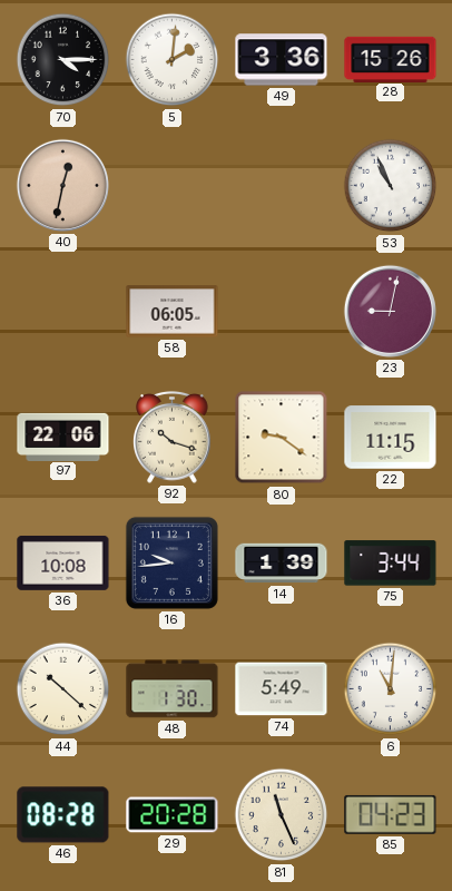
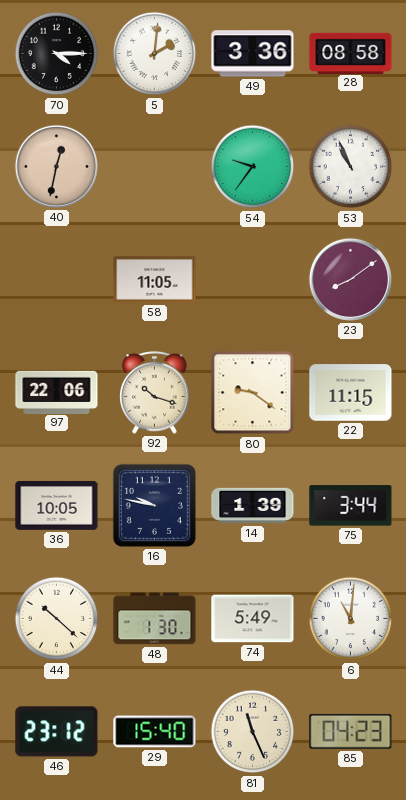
28: 15:26 -> 08:58 (351, 53)
54: none -> 9:36 (253, 167)
58: 06:05 -> 11:05 (155, 280)
23: 9:02 -> 8:09 (350, 279)
36: 10:08 -> 10:05 (57, 505)
16: 9:44 -> 9:47 (154, 505)
46: 08:28 -> 23:12 (57, 732)
29: 20:28 -> 15:40 (155, 732)
